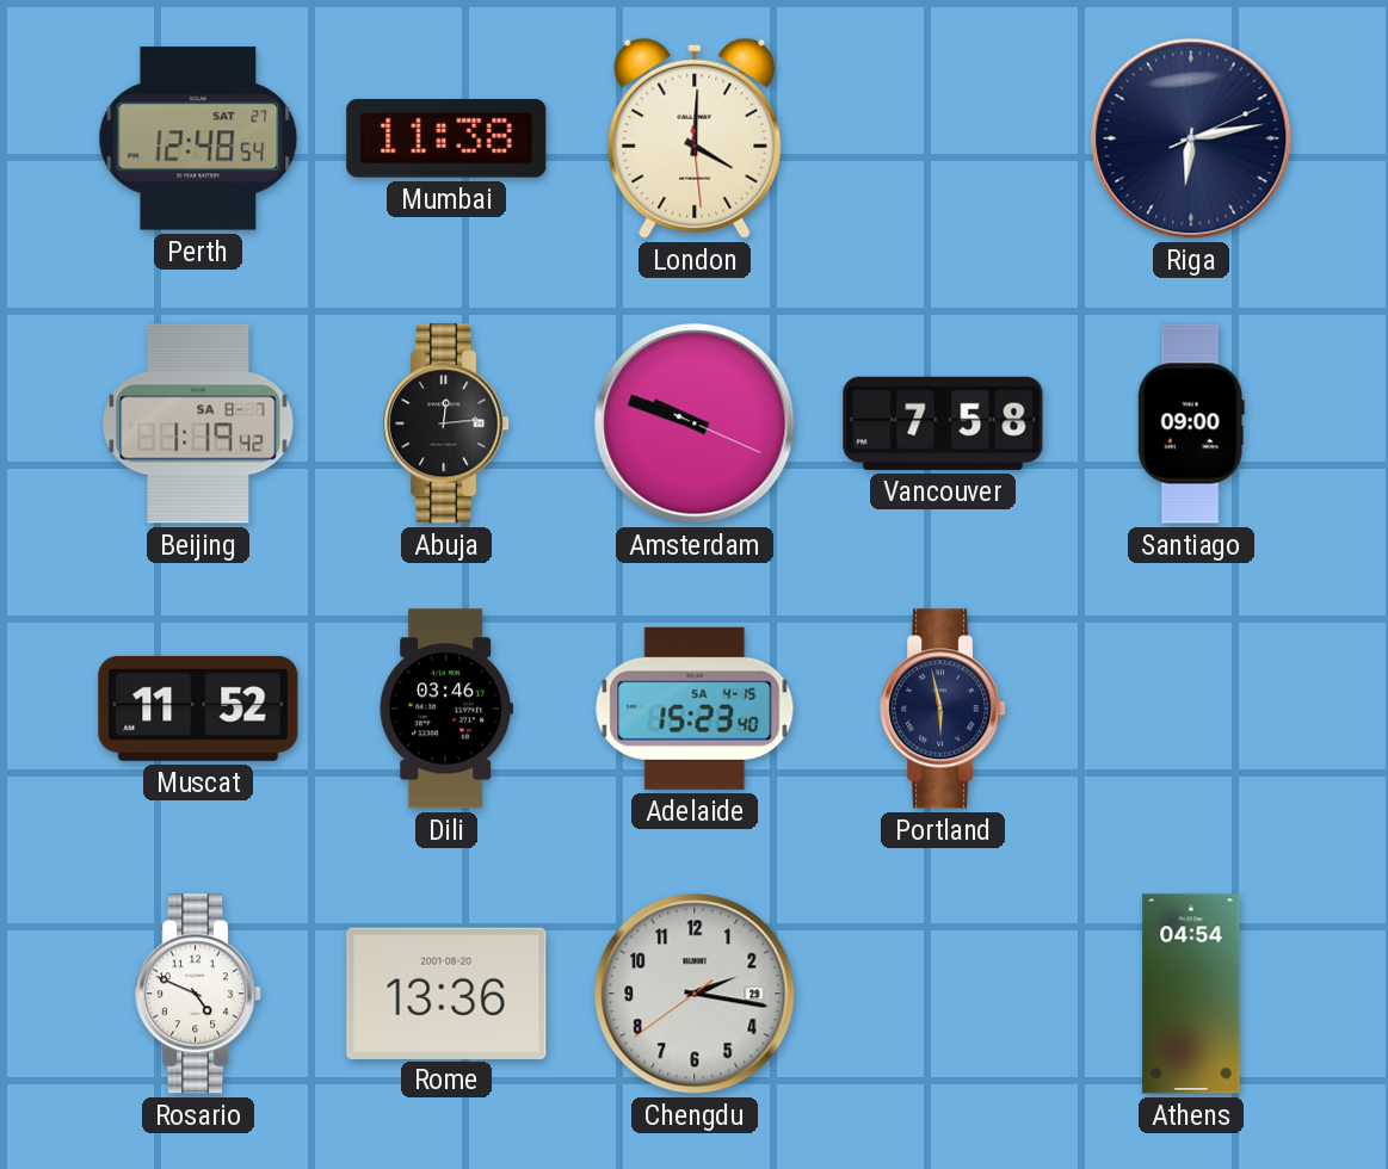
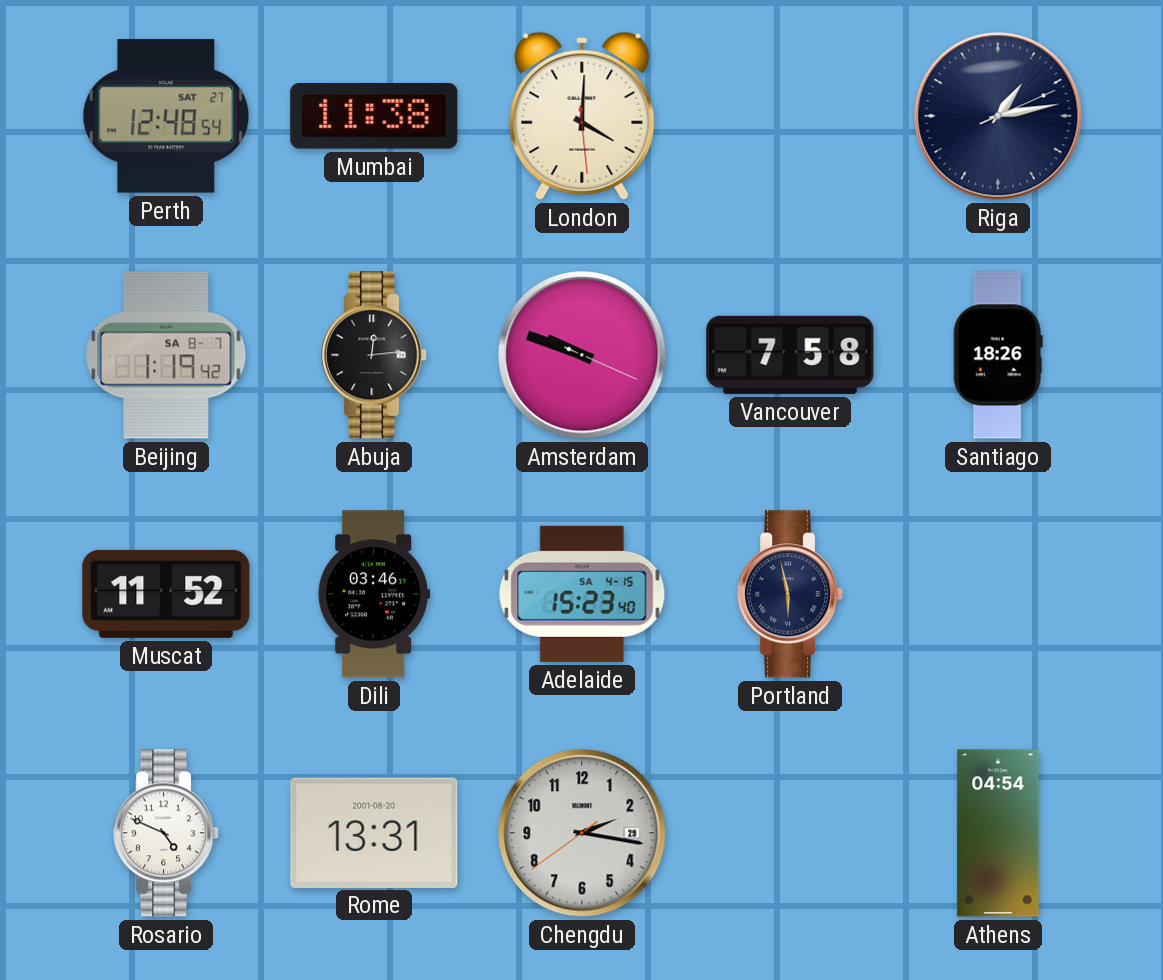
Riga: 6:13 -> 1:13 (998, 116)
Santiago: 09:00 -> 18:26 (998, 355)
Rome: 13:36 -> 13:31 (374, 832)
